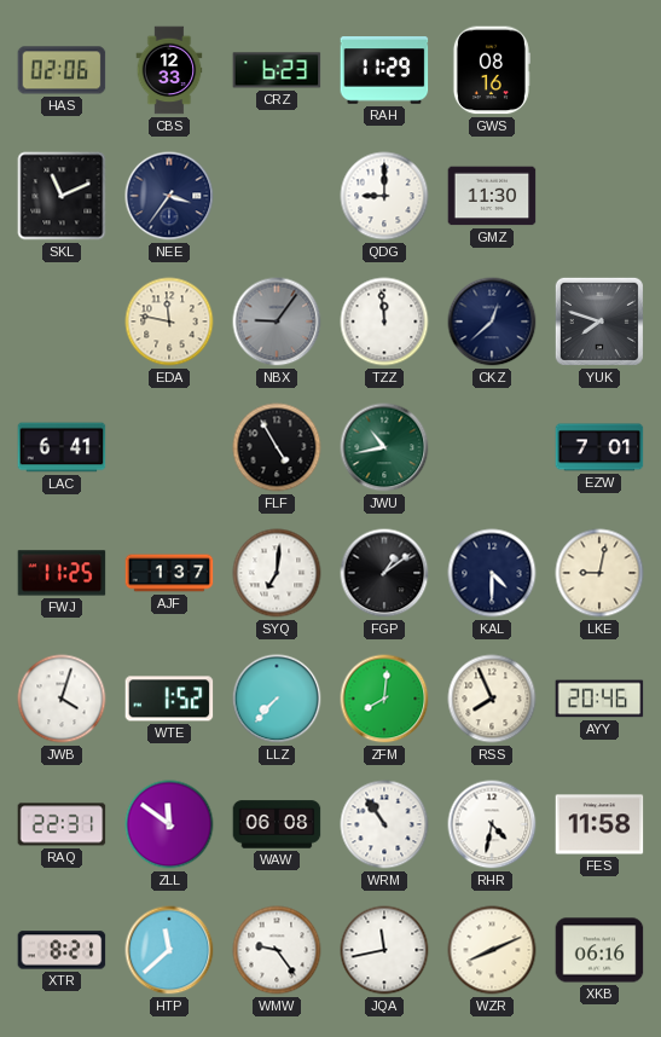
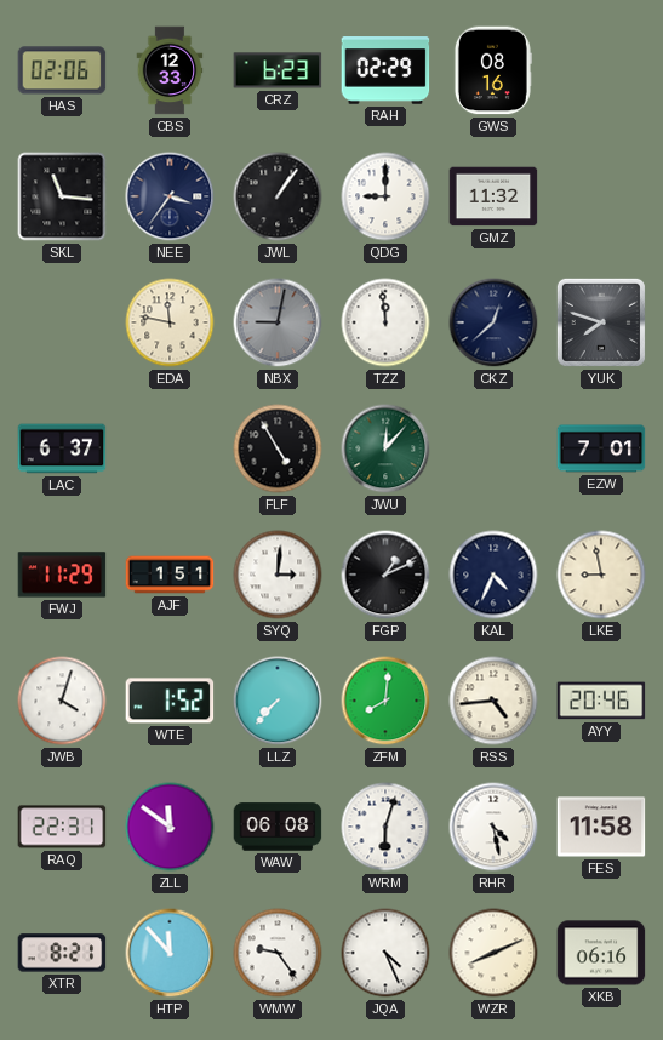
RAH: 11:29 -> 02:29 (385, 70)
SKL: 11:11 -> 11:16 (62, 196)
JWL: none -> 1:06 (278, 196)
GMZ: 11:30 -> 11:32 (493, 196)
NBX: 9:06 -> 9:02 (278, 322)
LAC: 6:41 -> 6:37 (62, 448)
JWU: 10:43 -> 12:07 (385, 448)
FWJ: 11:25 -> 11:29 (62, 575)
AJF: 1:37 -> 1:51 (170, 575)
SYQ: 7:01 -> 3:01 (278, 575)
FGP: 1:09 -> 1:11 (385, 575)
KAL: 4:30 -> 4:34 (493, 575)
LKE: 9:02 -> 8:58 (601, 575)
RSS: 7:56 -> 4:44 (493, 701)
WRM: 10:54 -> 6:03 (385, 827)
RHR: 4:32 -> 4:28 (493, 827)
HTP: 11:38 -> 11:53 (170, 953)
JQA: 11:43 -> 4:26 (385, 953)
